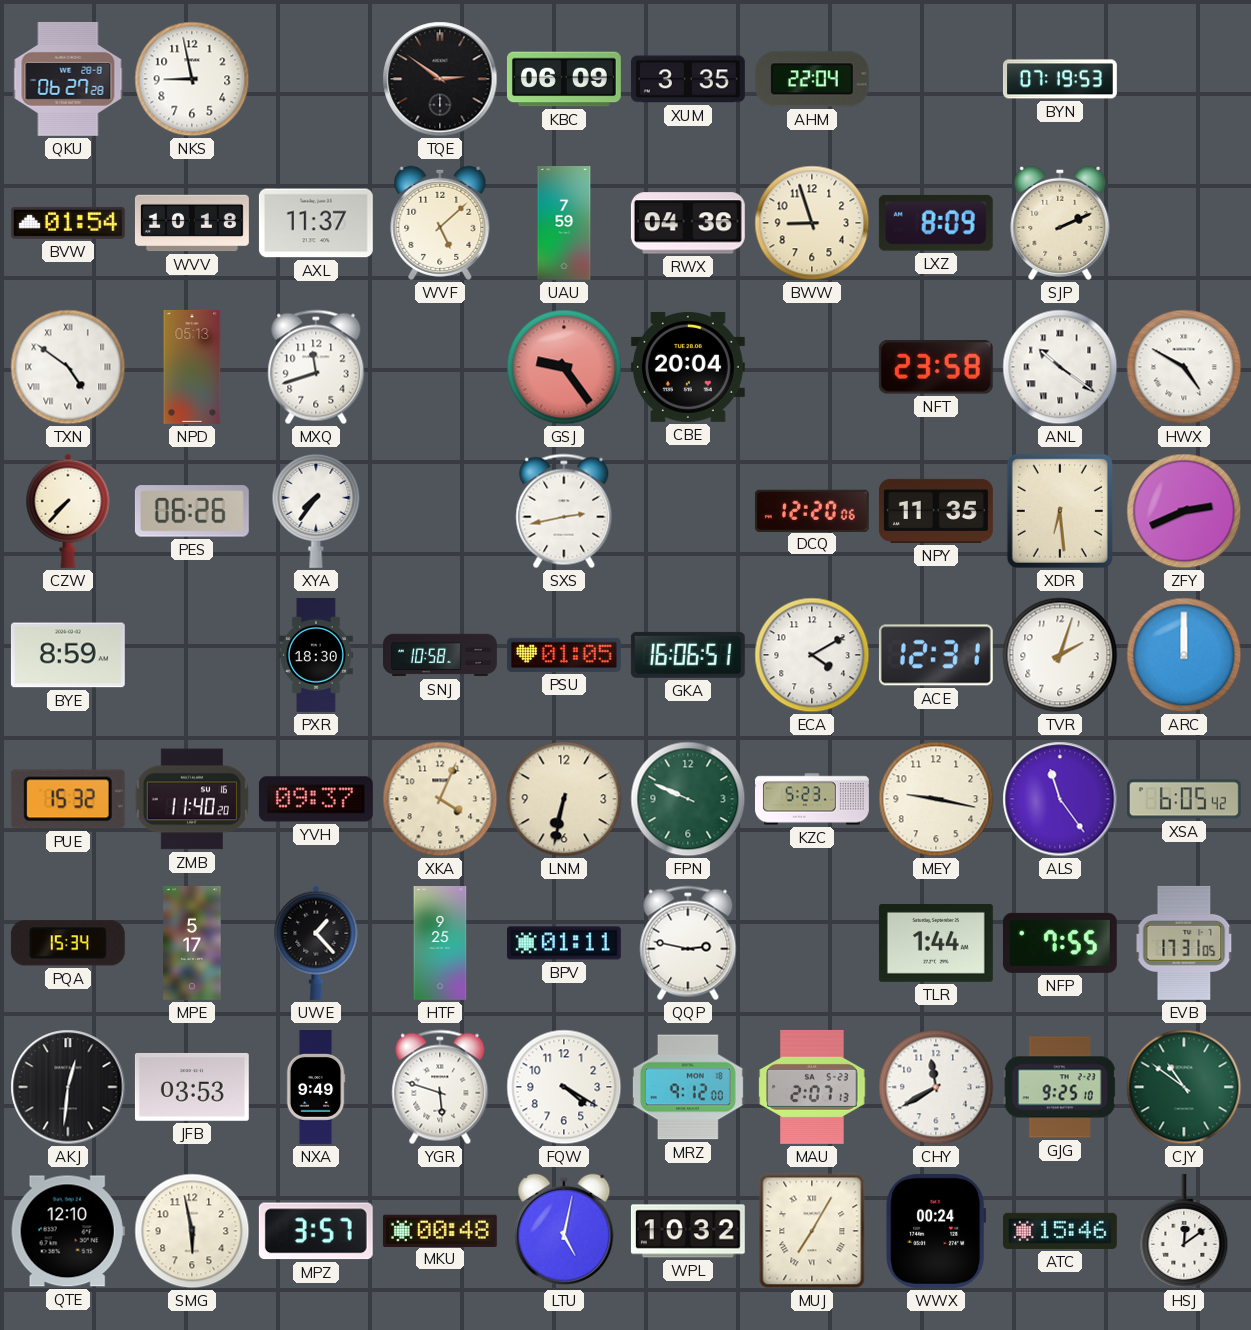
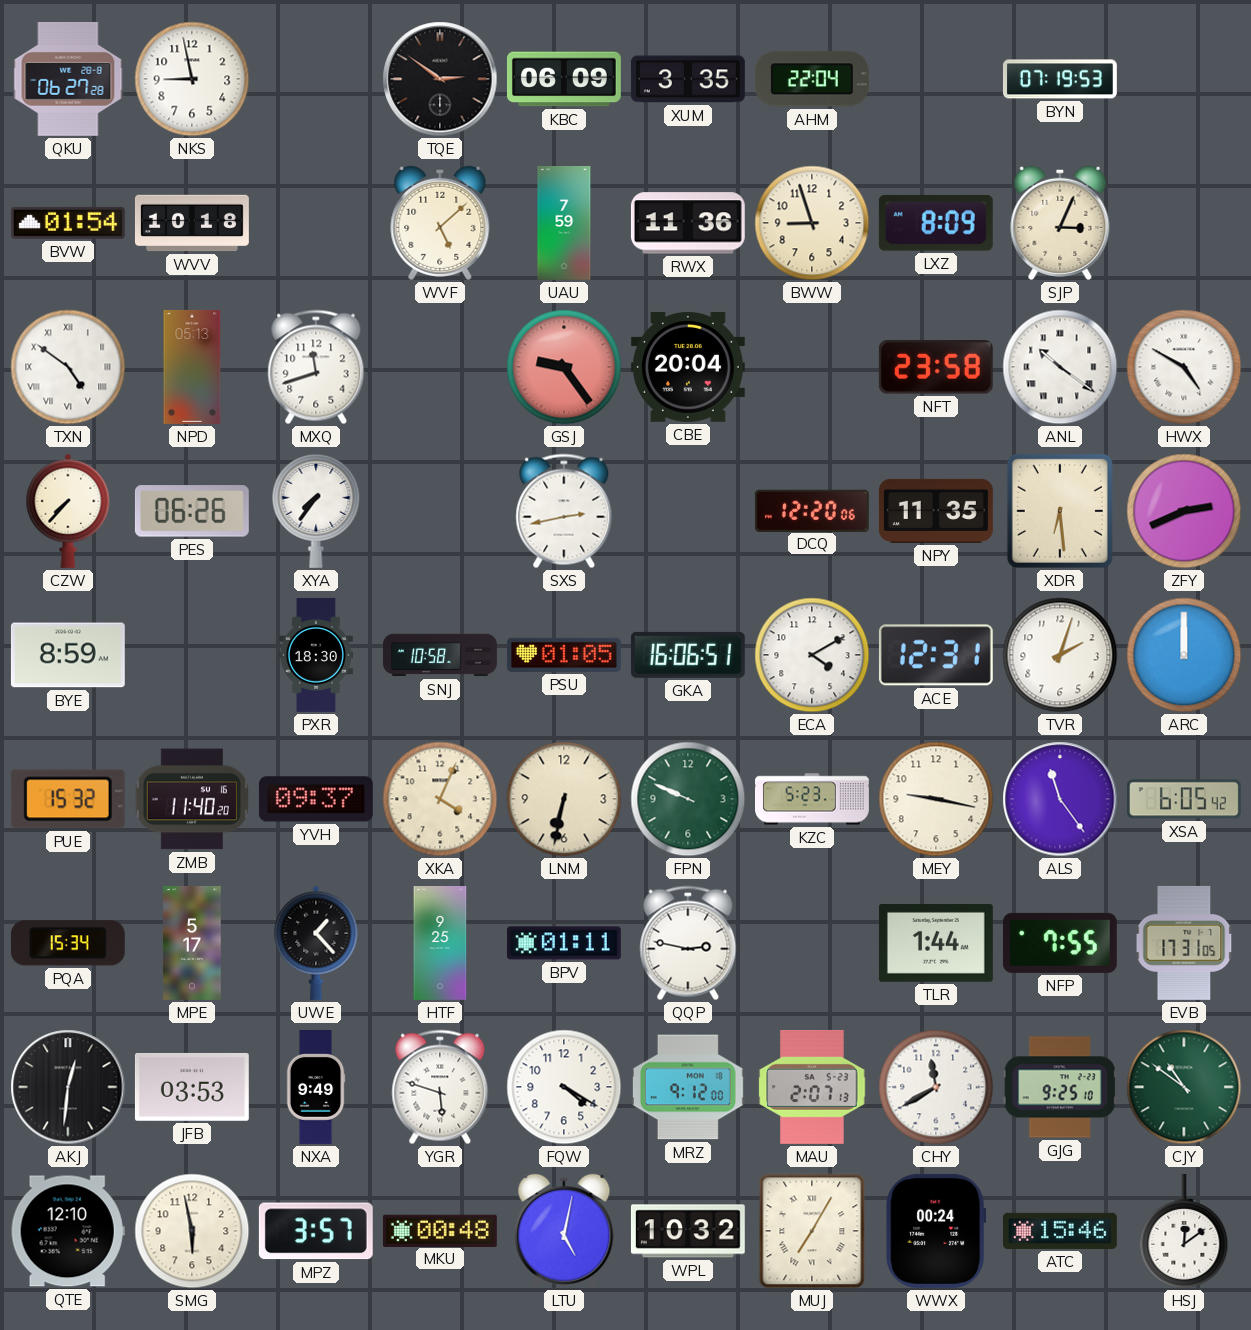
AXL: 11:37 -> none (316, 223)
RWX: 04:36 -> 11:36 (688, 223)
SJP: 2:11 -> 3:04 (1060, 223)
